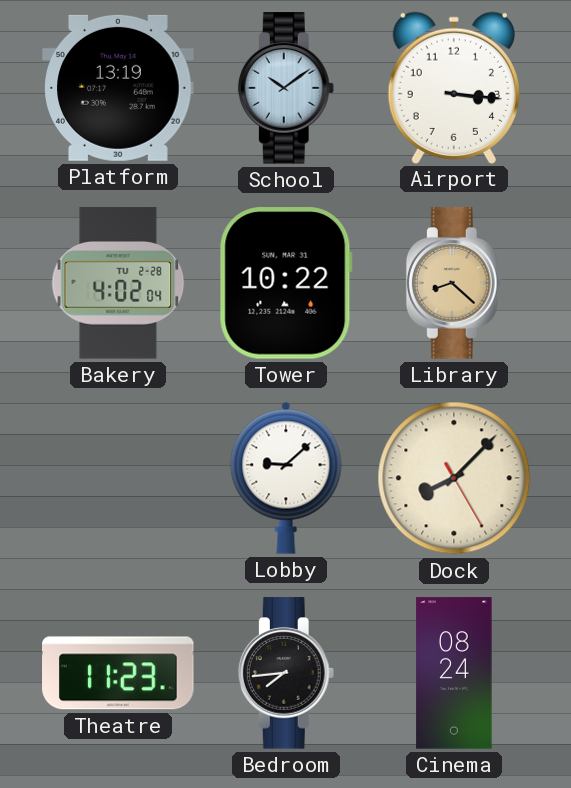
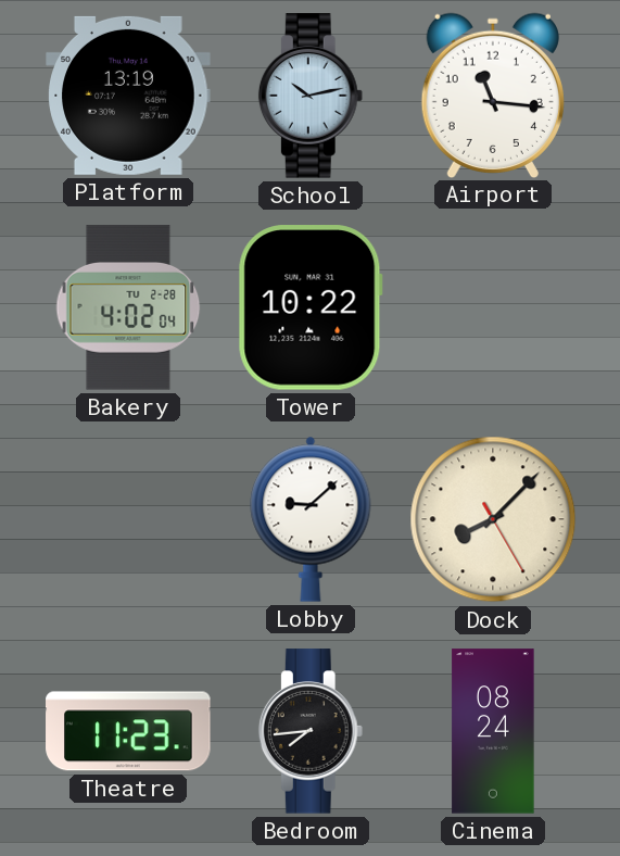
School: 10:09 -> 10:13 (311, 96)
Airport: 3:16 -> 11:16 (493, 95)
Library: 8:22 -> none (454, 283)
